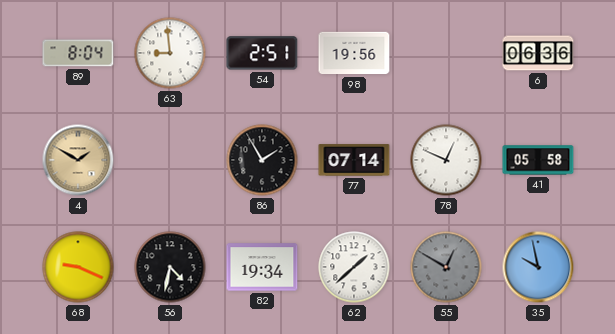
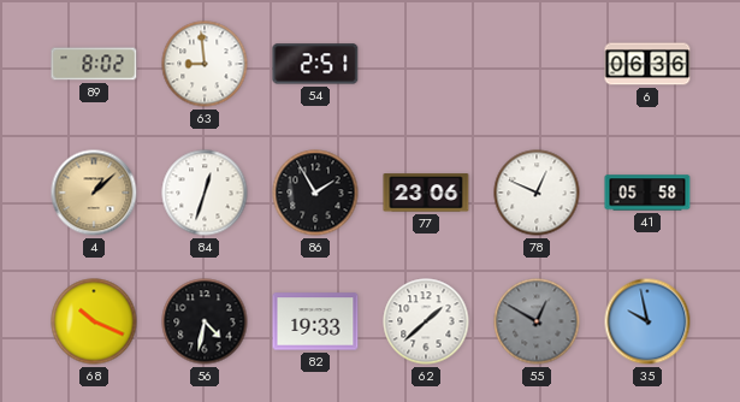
89: 8:04 -> 8:02 (94, 64)
98: 19:56 -> none (354, 53)
4: 1:50 -> 1:08 (94, 193)
84: none -> 12:33 (205, 193)
77: 07:14 -> 23:06 (426, 193)
68: 9:19 -> 10:19 (94, 321)
82: 19:34 -> 19:33 (315, 321)
